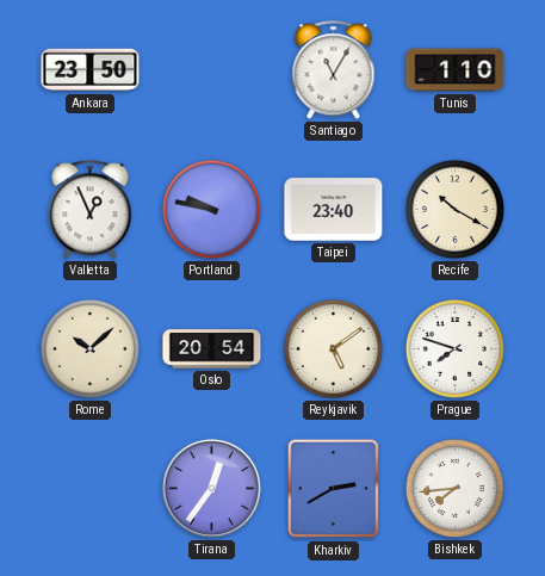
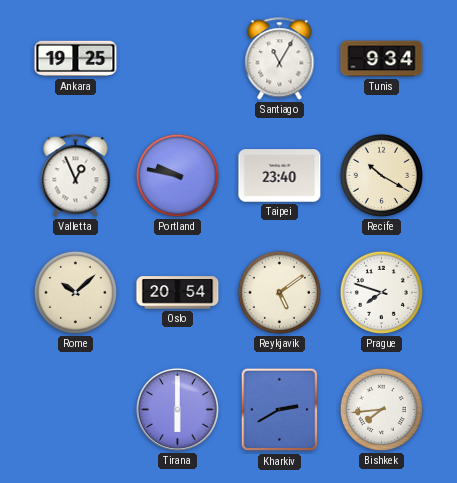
Ankara: 23:50 -> 19:25 (76, 59)
Tunis: 1:10 -> 9:34 (382, 59)
Tirana: 12:36 -> 6:00 (177, 409)
